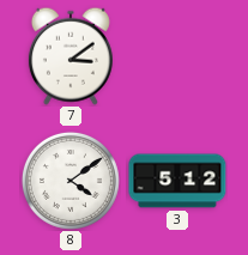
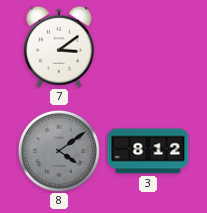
8 dial: white -> grey (59, 151)
3: 5:12 -> 8:12 (148, 151)
